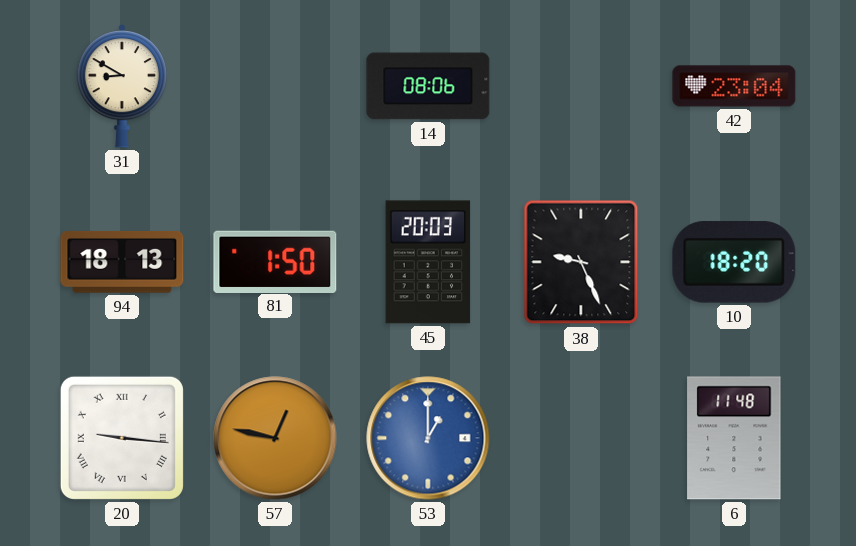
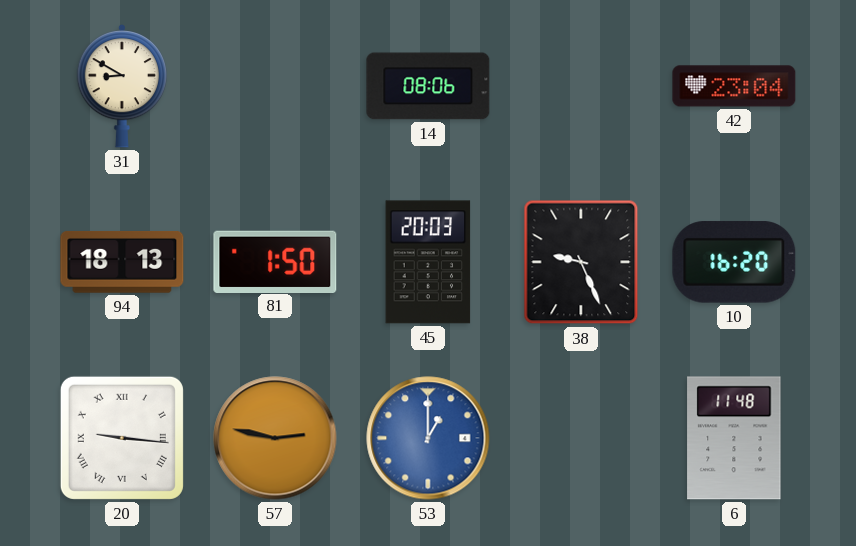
10: 18:20 -> 16:20 (734, 262)
57: 12:47 -> 2:47 (275, 438)
